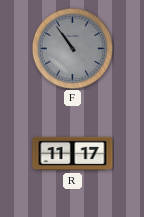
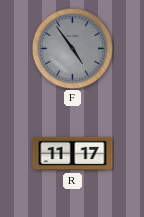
F: 10:54 -> 4:54 (72, 48)
